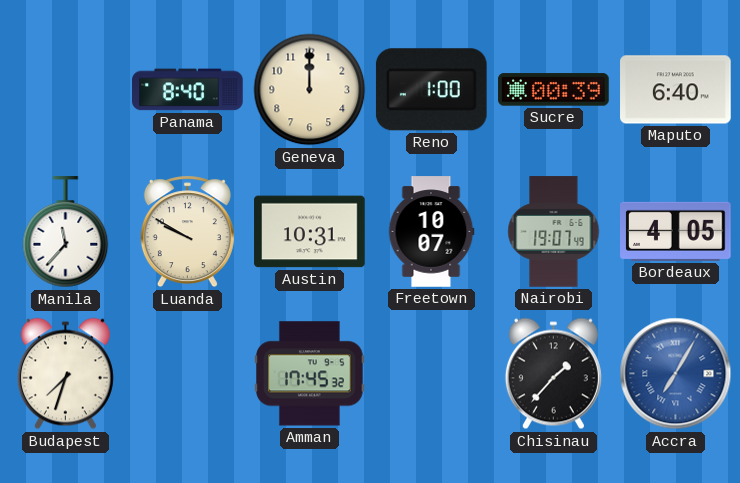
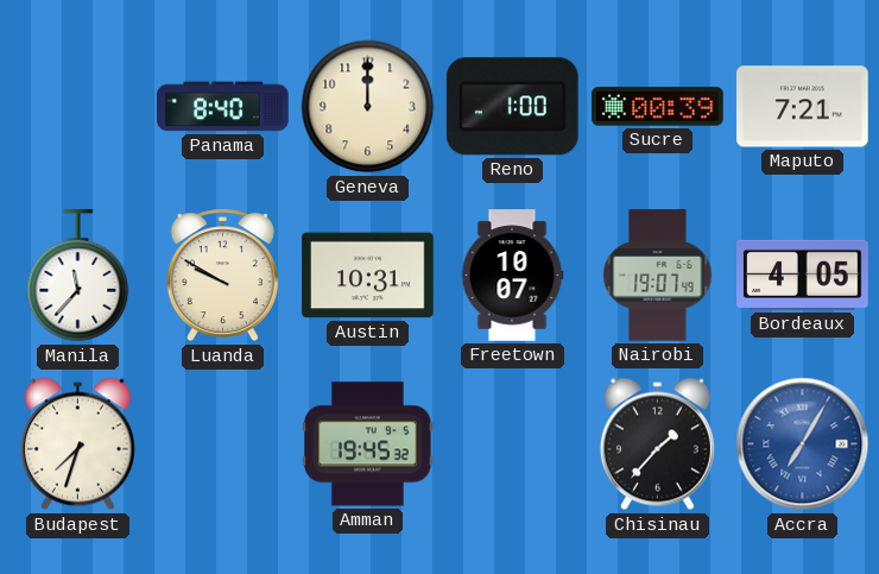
Maputo: 6:40 -> 7:21 (803, 107)
Amman: 17:45 -> 19:45 (368, 444)
